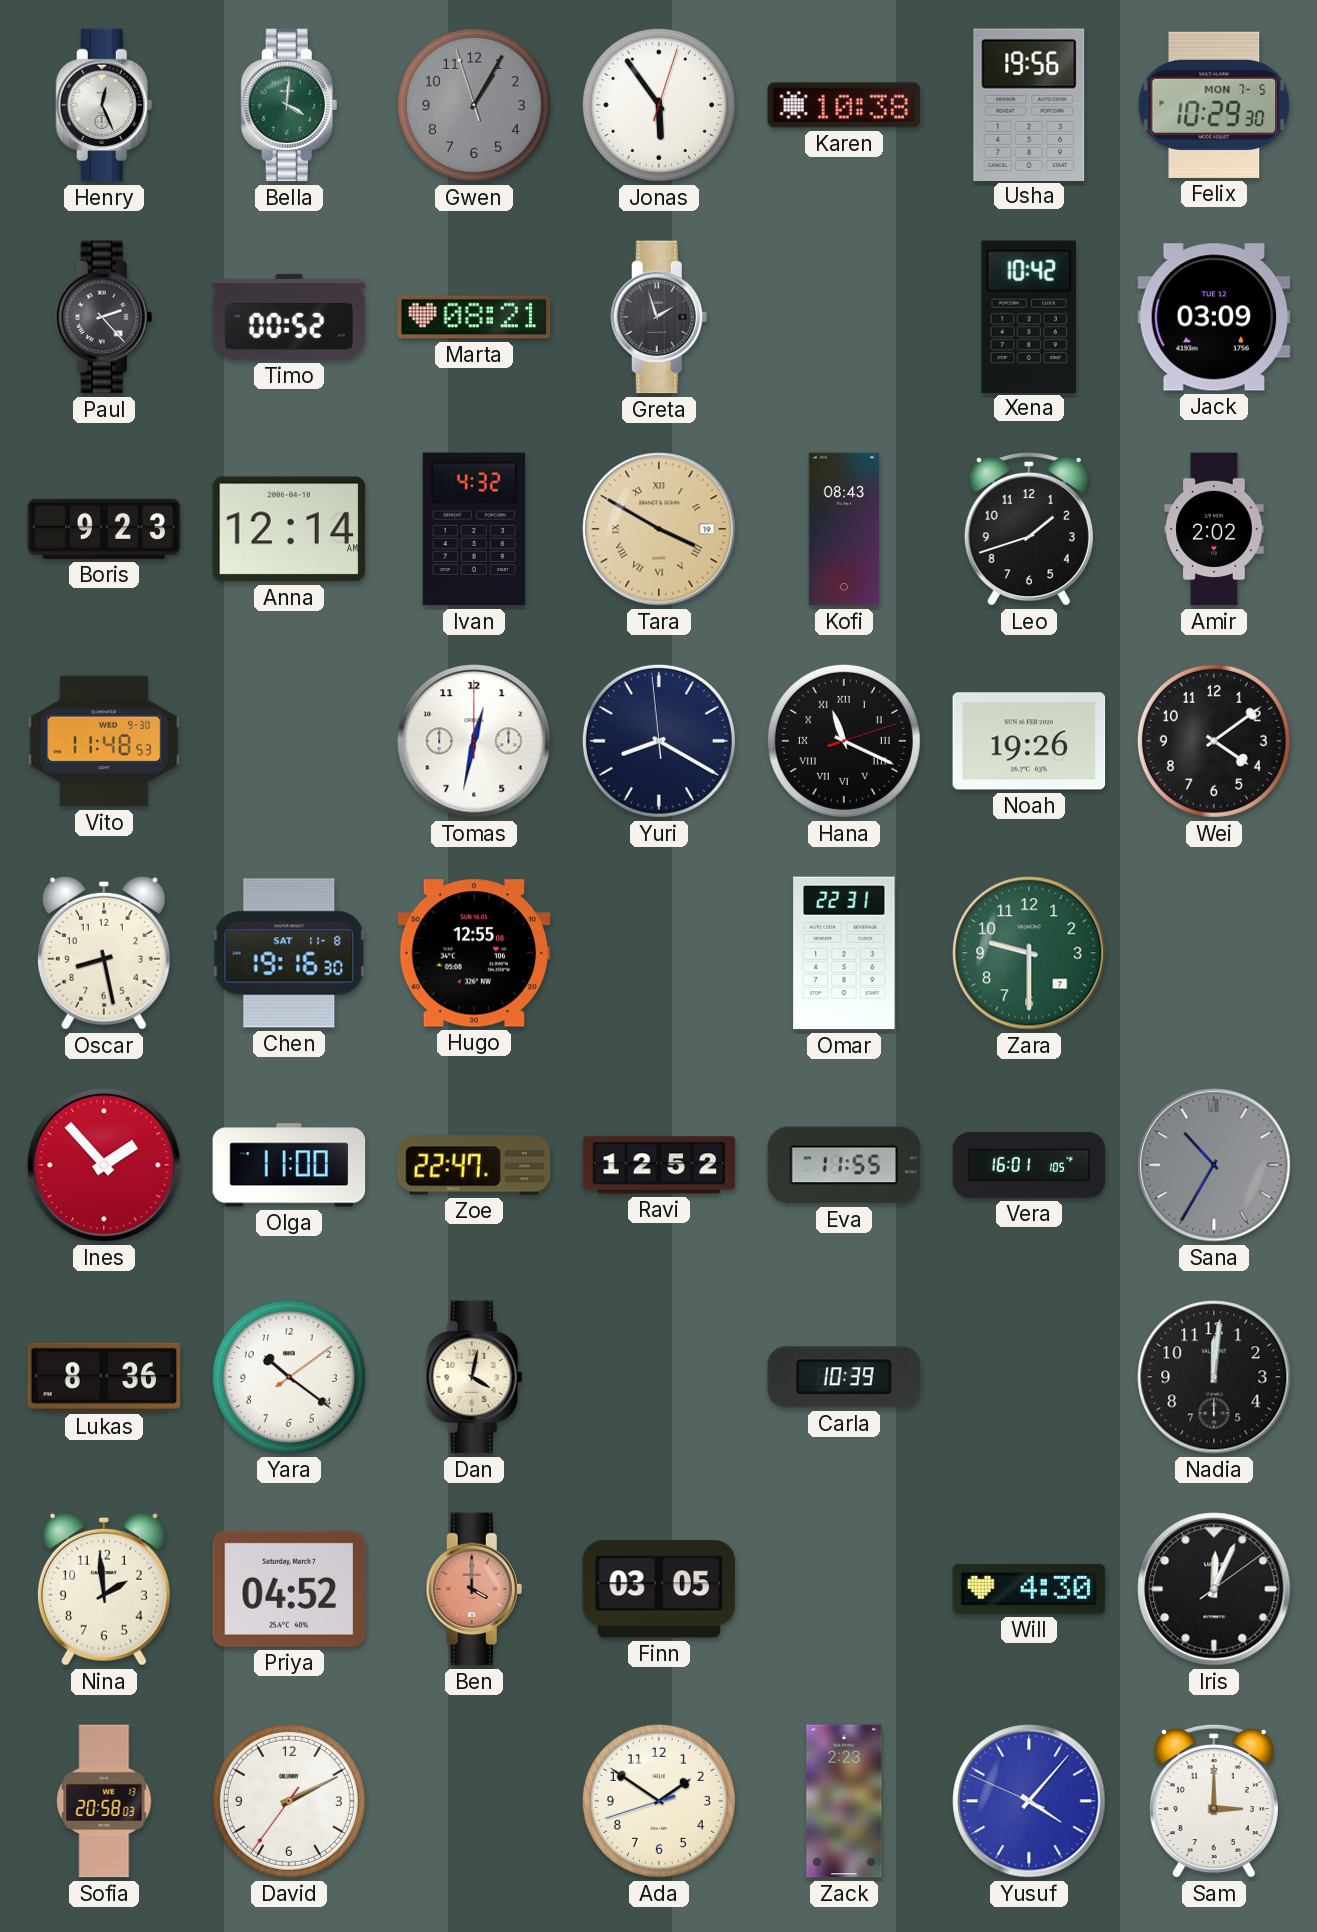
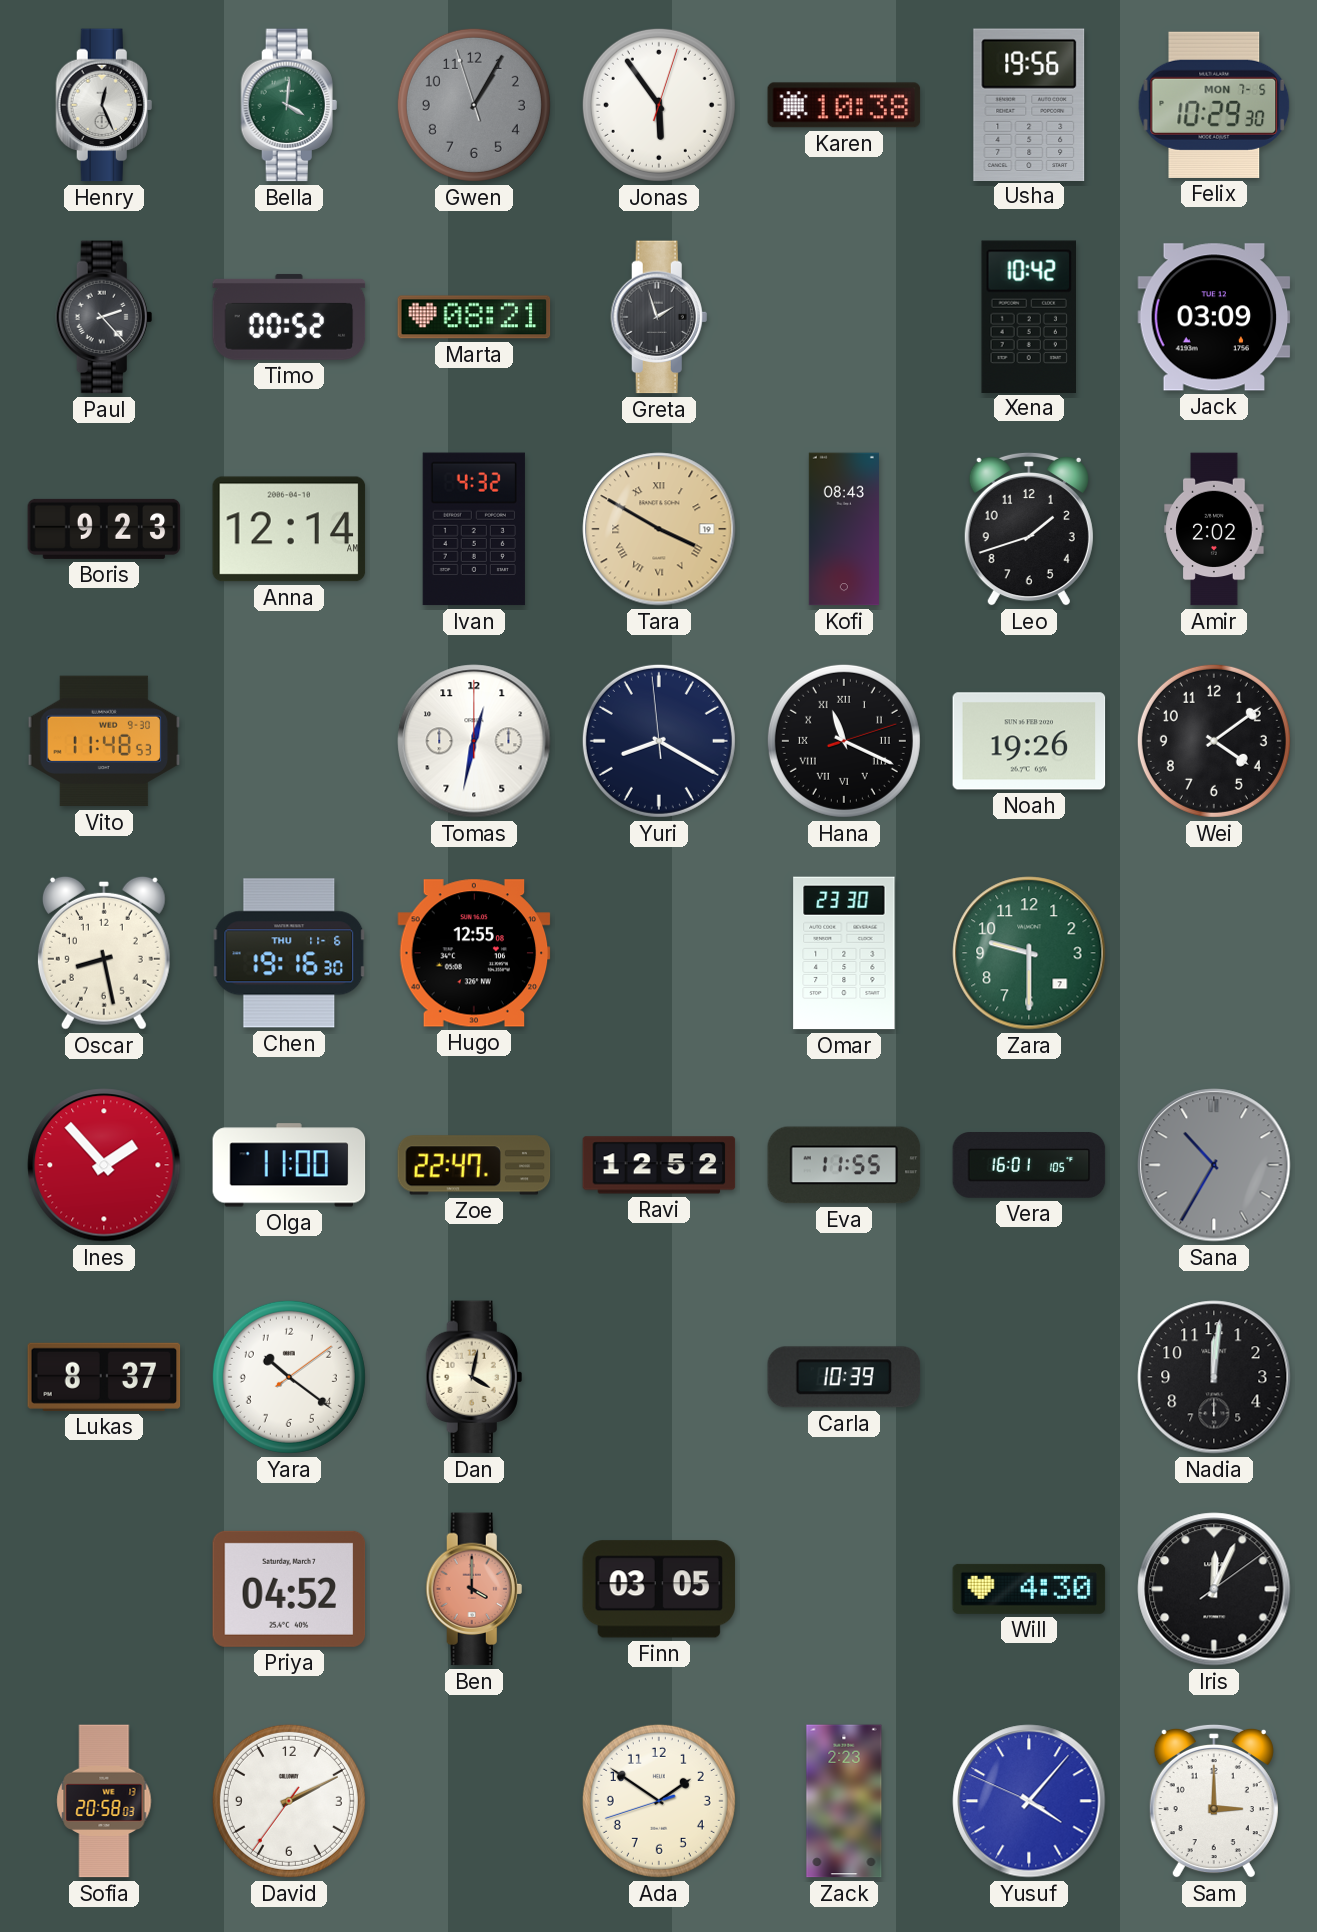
Chen date: SAT 11-8 -> THU 11-6 (289, 953)
Omar: 22:31 -> 23:30 (844, 953)
Lukas: 8:36 -> 8:37 (104, 1377)
Nina: 1:59 -> none (104, 1589)
